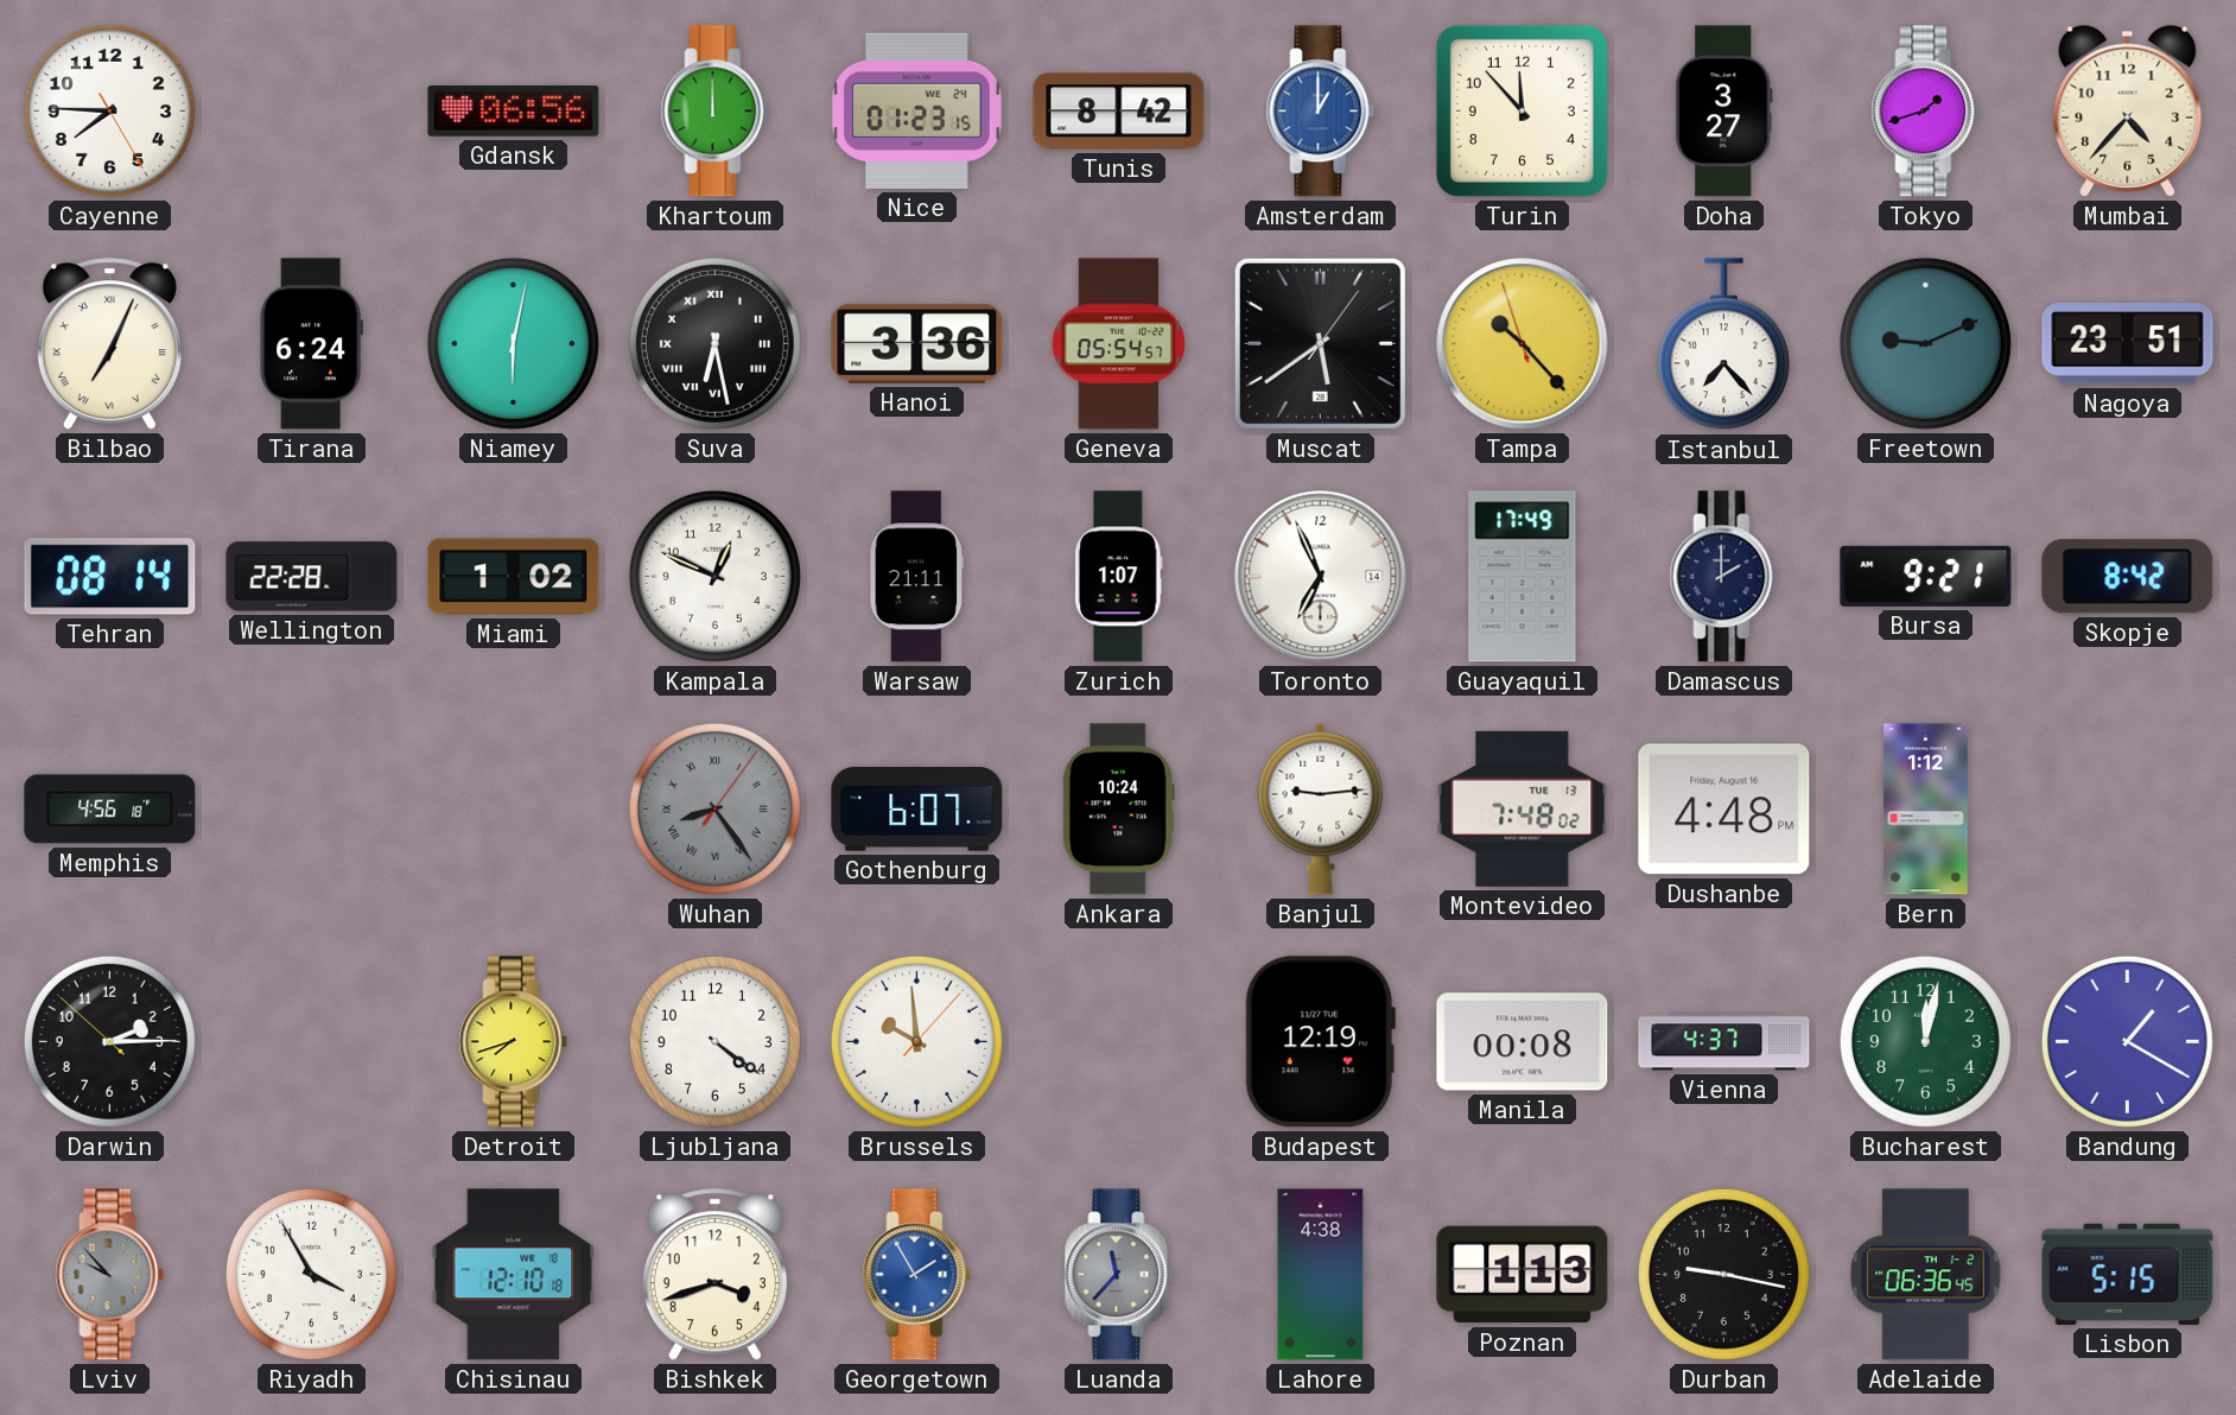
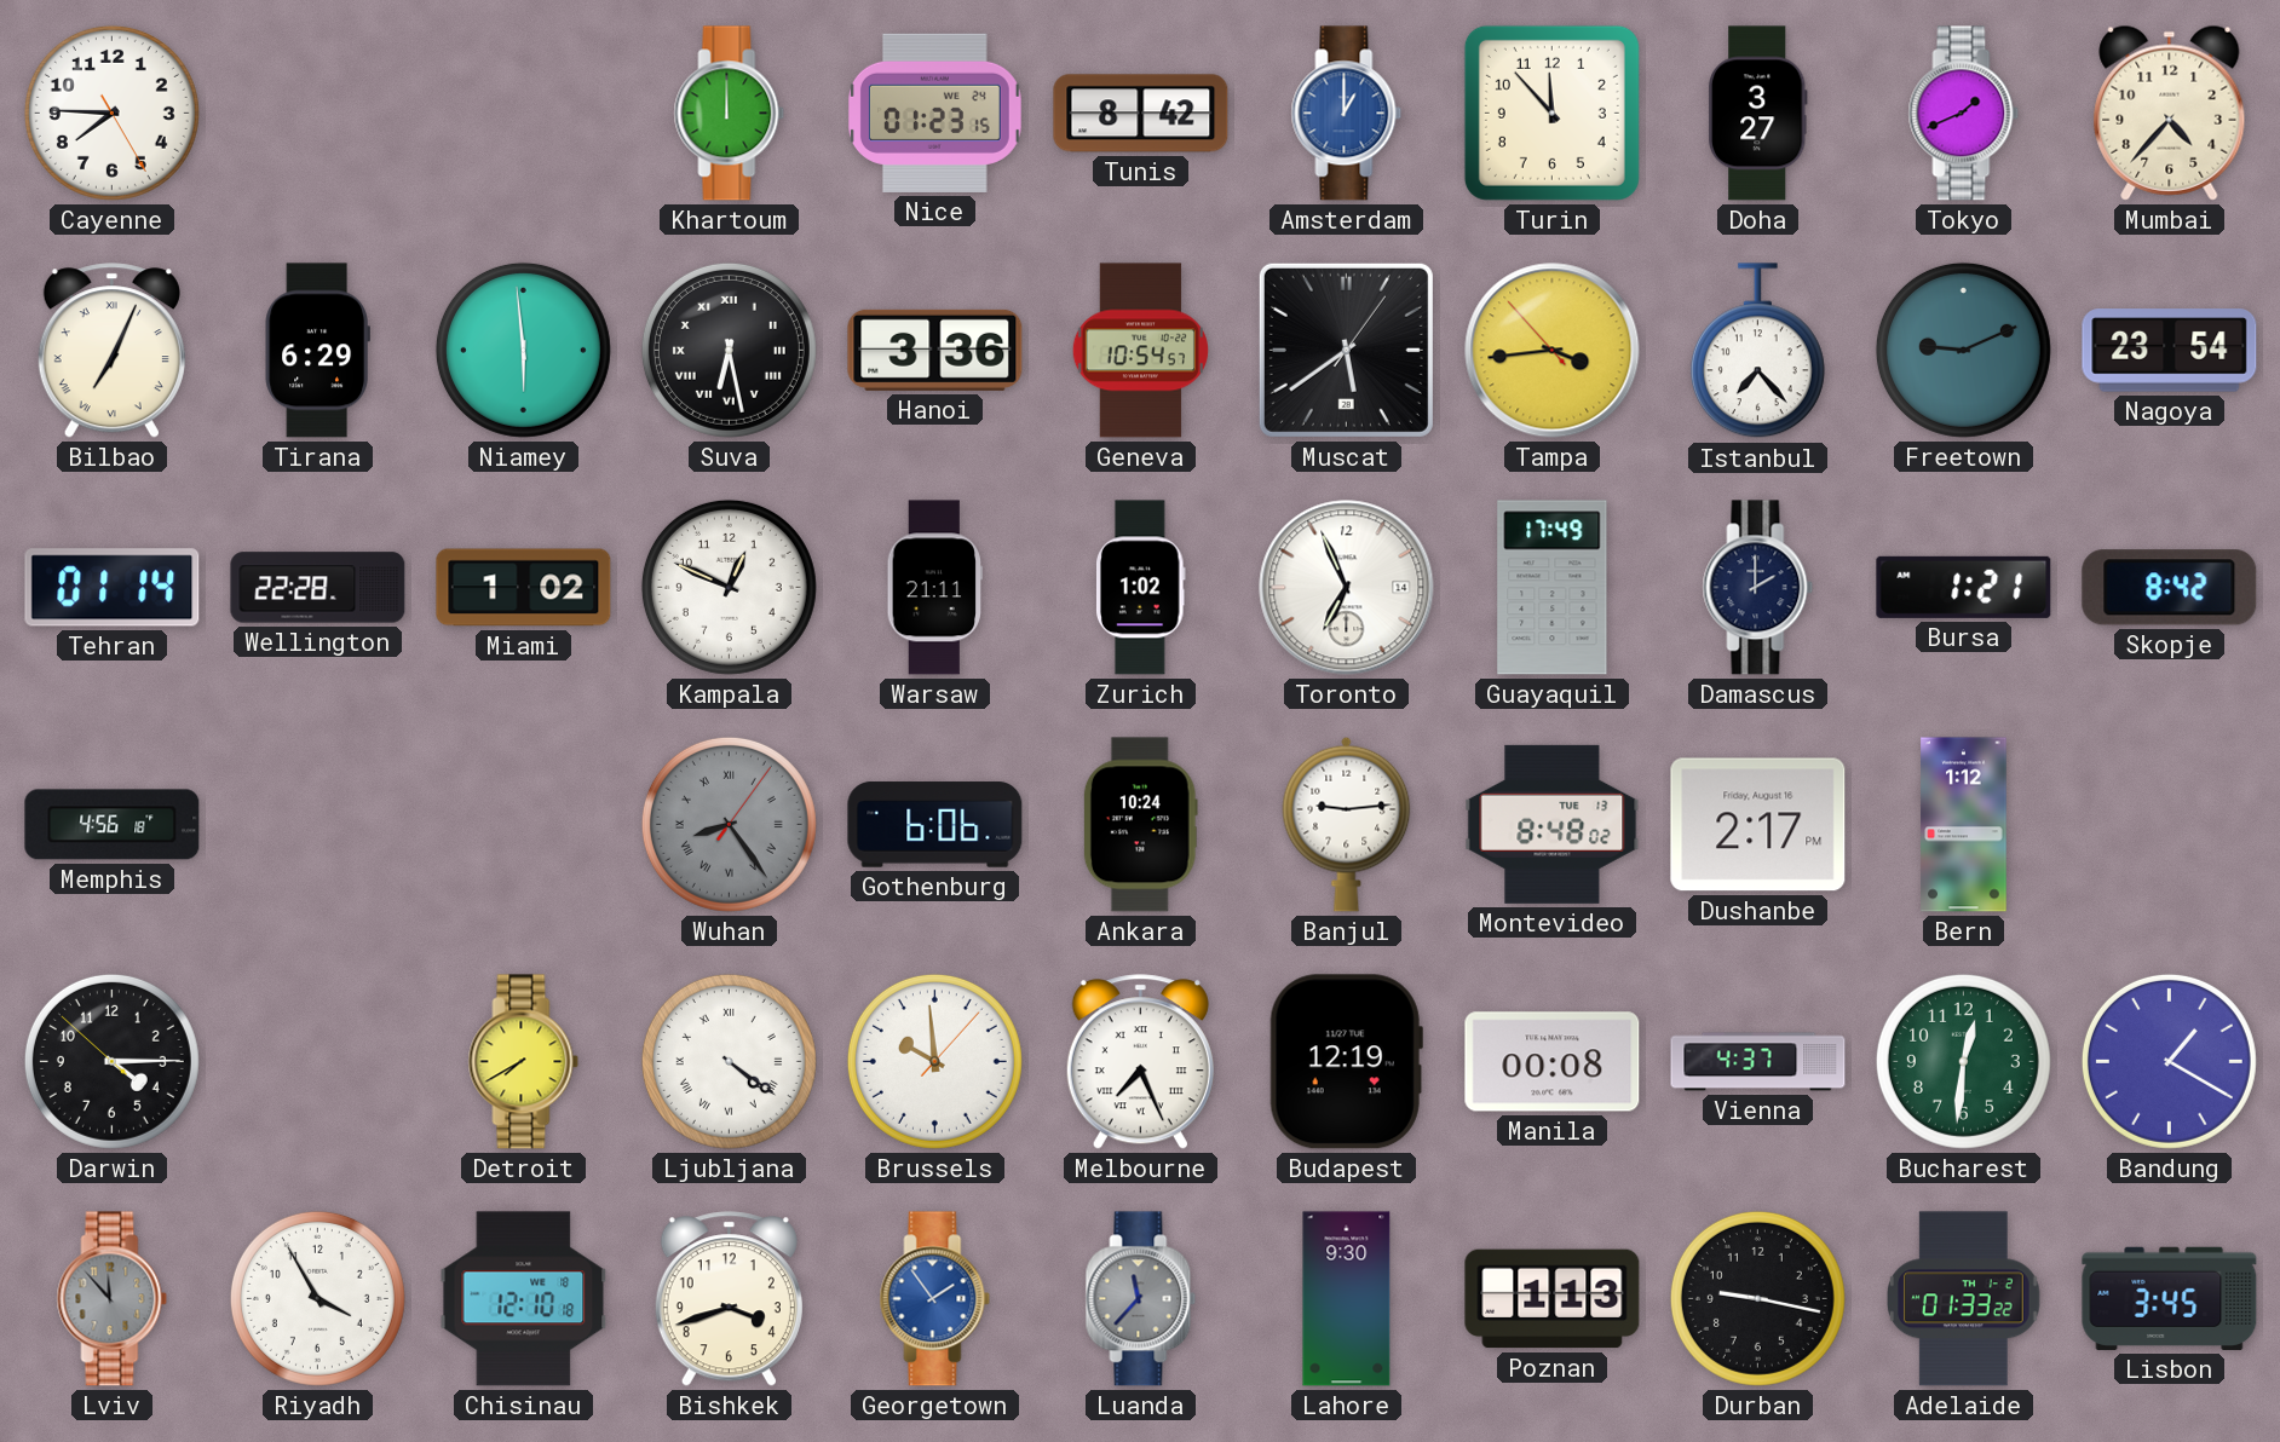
Gdansk: 06:56 -> none (514, 112)
Tokyo: 1:42 -> 1:41 (1964, 114)
Tirana: 6:24 -> 6:29 (317, 351)
Niamey: 6:02 -> 5:59 (523, 350)
Geneva: 05:54 -> 10:54 (1140, 351)
Tampa: 10:22 -> 3:43 (1553, 351)
Nagoya: 23:51 -> 23:54 (2170, 351)
Tehran: 08:14 -> 01:14 (113, 588)
Zurich: 1:07 -> 1:02 (1141, 588)
Bursa: 9:21 -> 1:21 (1964, 587)
Gothenburg: 6:07 -> 6:06 (935, 825)
Montevideo: 7:48 -> 8:48 (1553, 824)
Dushanbe: 4:48 -> 2:17 (1758, 825)
Darwin: 2:14 -> 4:14 (111, 1061)
Detroit: 7:42 -> 7:40 (524, 1062)
Ljubljana numerals: Arabic -> Roman (729, 1061)
Melbourne: none -> 7:26 (1140, 1062)
Bucharest: 12:02 -> 12:31 (1963, 1061)
Lviv: 9:53 -> 11:53 (113, 1299)
Georgetown: 1:55 -> 1:54 (935, 1299)
Lahore: 4:38 -> 9:30 (1347, 1299)
Adelaide: 06:36 -> 01:33 (1964, 1299)
Lisbon: 5:15 -> 3:45 (2170, 1298)
